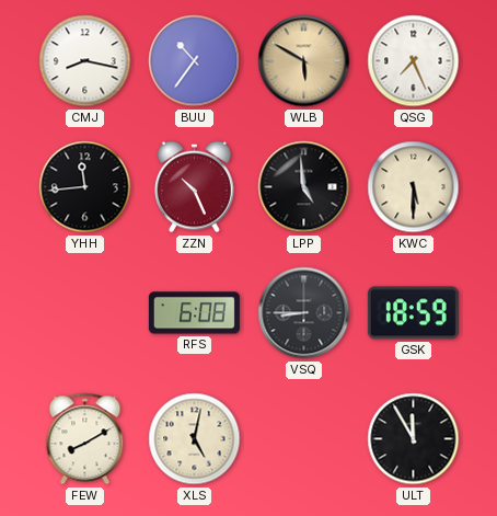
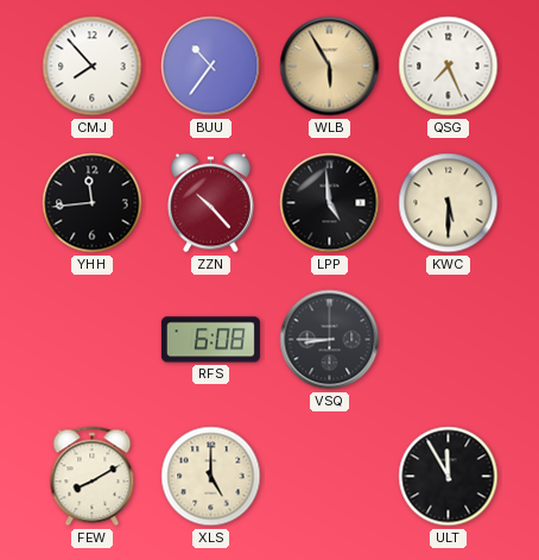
CMJ: 8:17 -> 7:53 (93, 67)
WLB: 5:50 -> 5:55 (330, 67)
ZZN: 10:26 -> 10:23 (211, 203)
GSK: 18:59 -> none (413, 313)
XLS: 5:02 -> 5:00 (211, 477)
